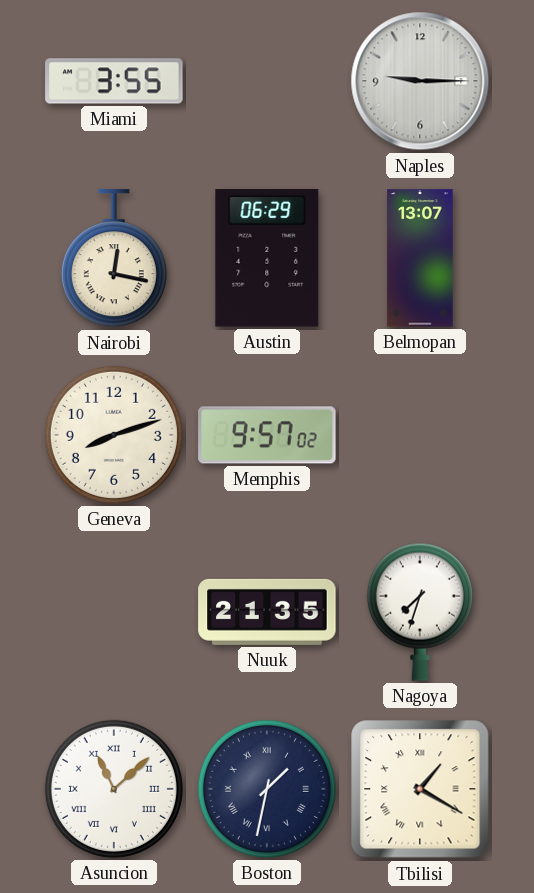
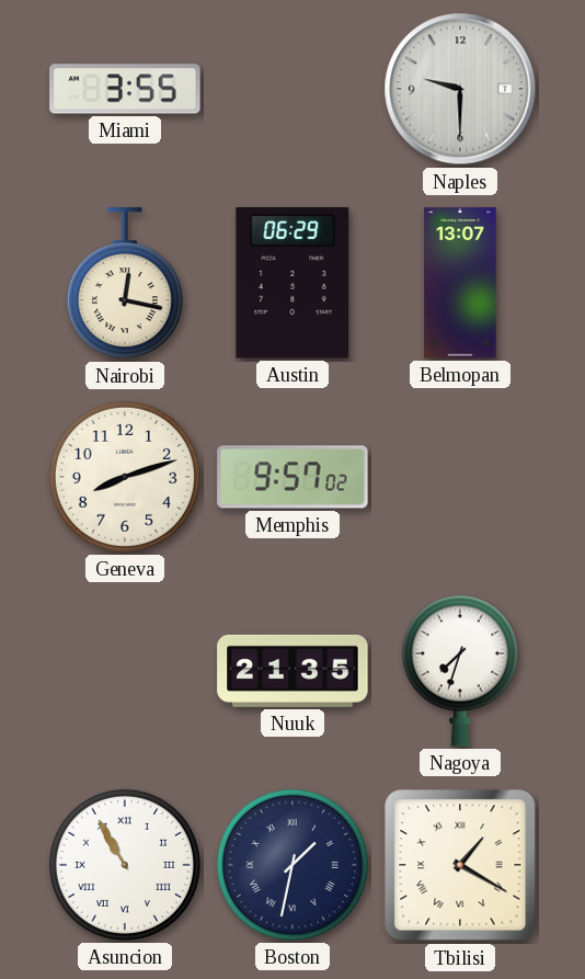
Naples: 9:15 -> 9:30 (460, 89)
Asuncion: 11:08 -> 10:55 (125, 865)
